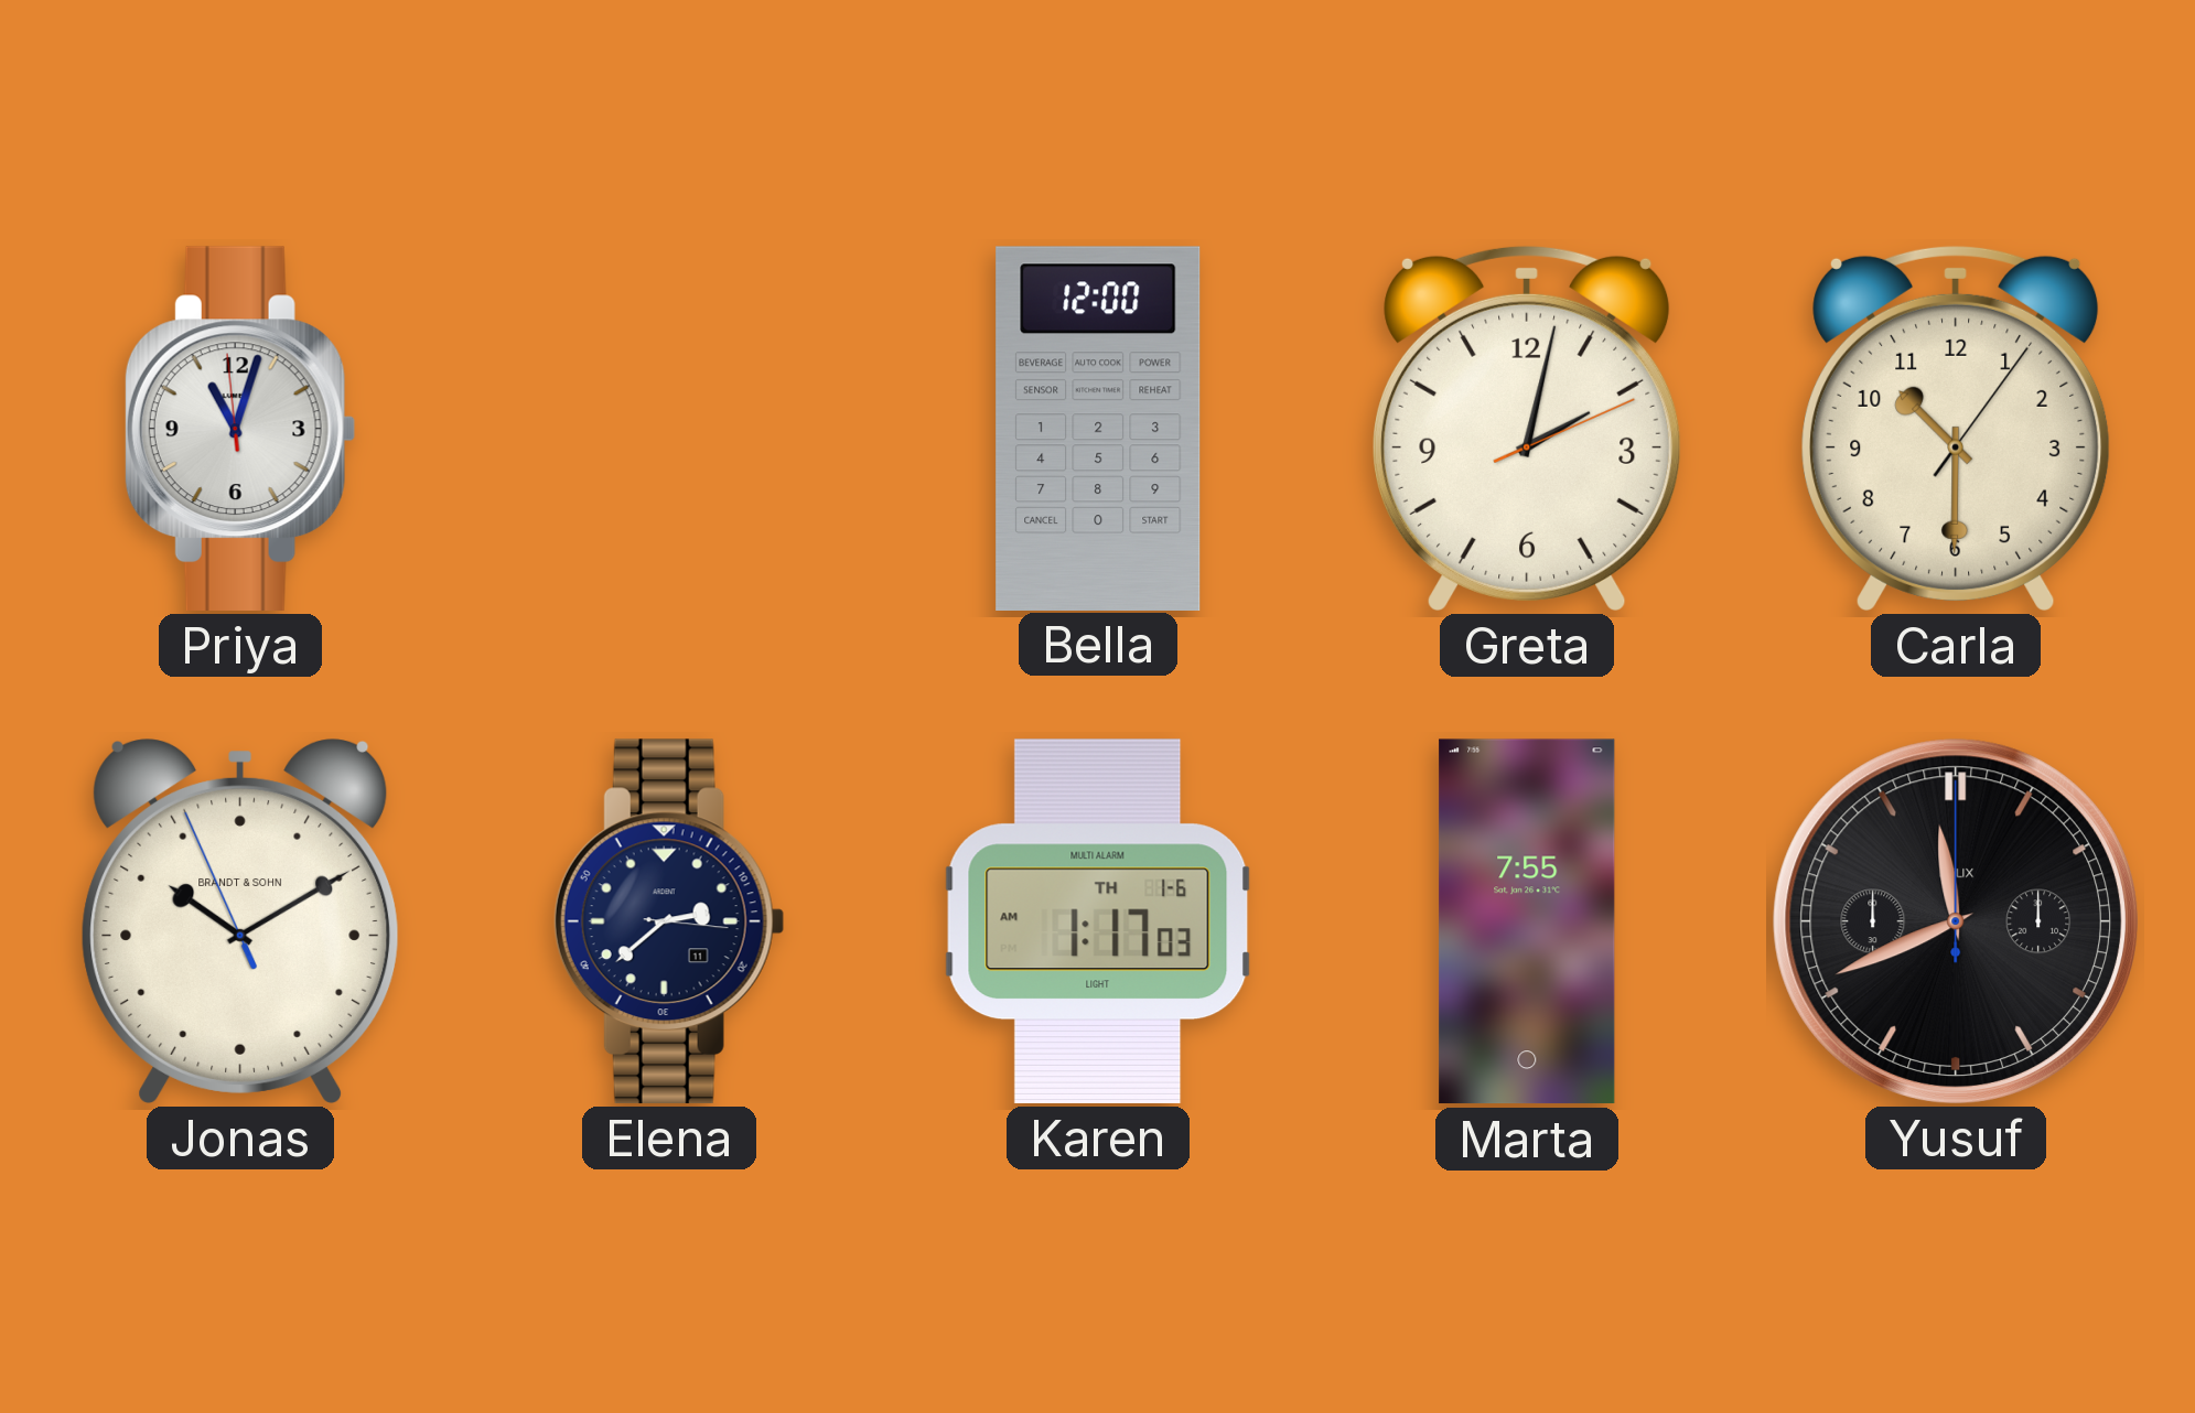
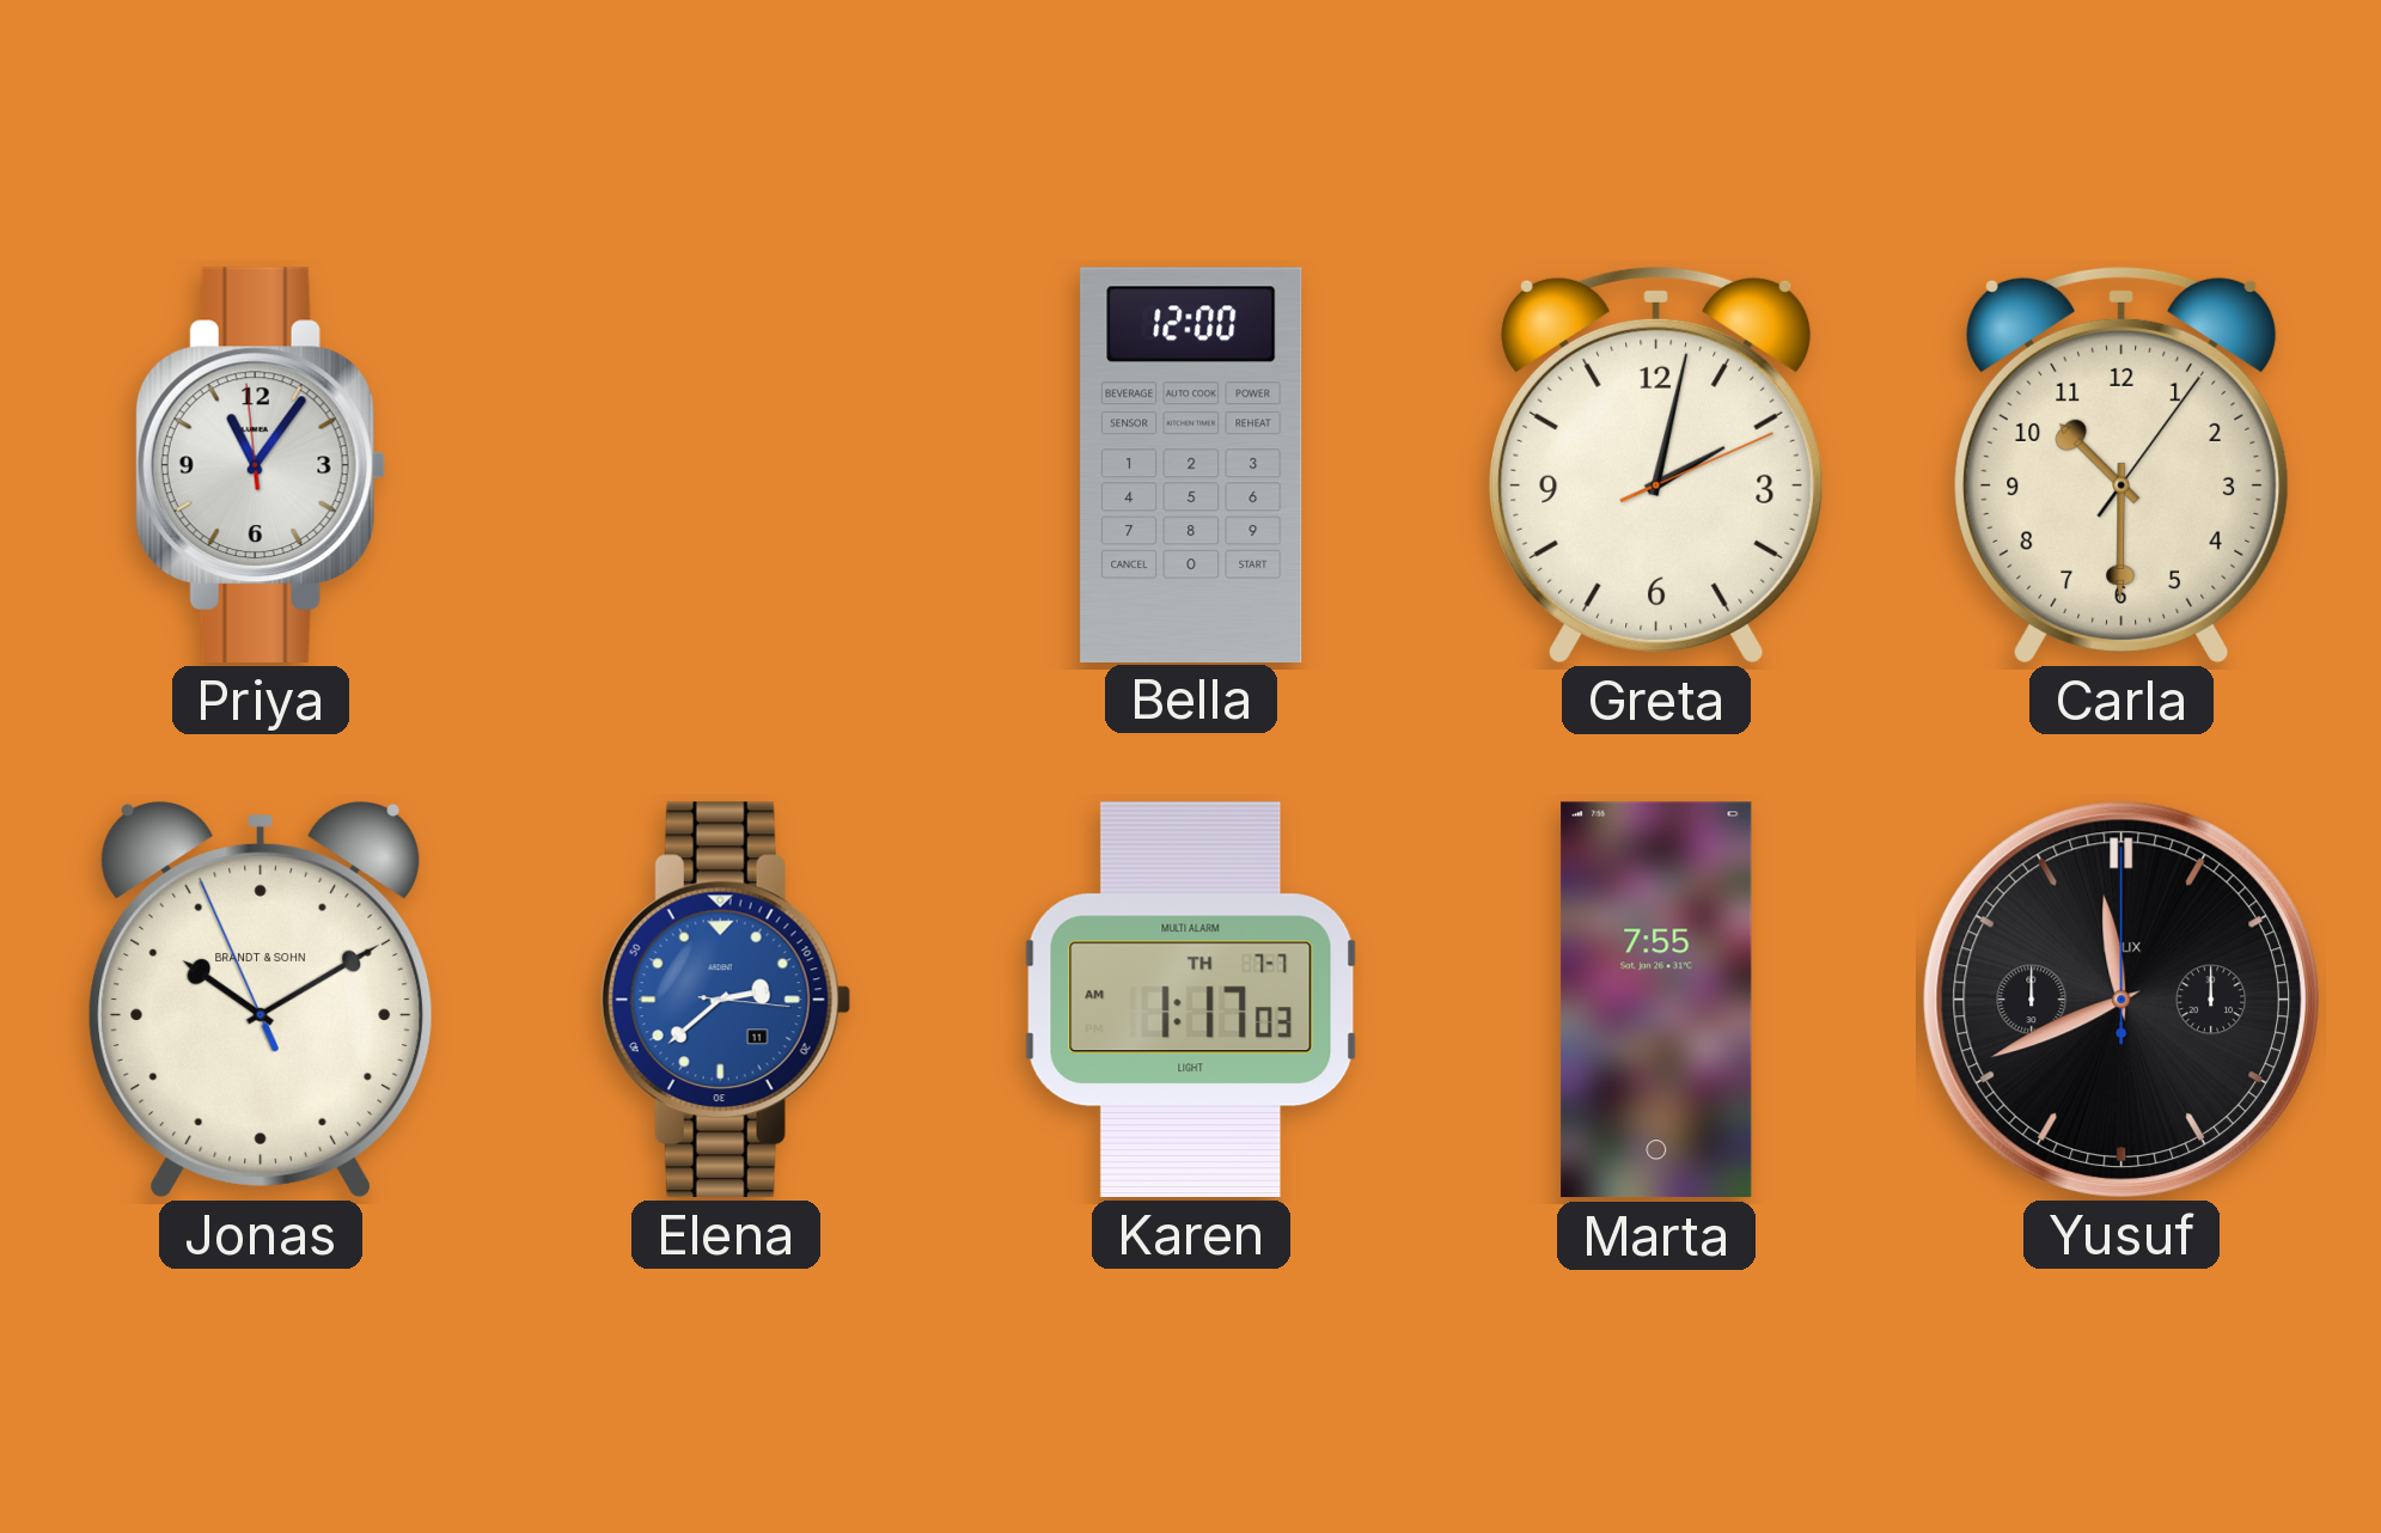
Priya: 11:02 -> 11:05 (261, 465)
Elena dial: navy -> blue (726, 1000)
Karen date: TH 1-6 -> TH 7-7 (1191, 1000)
